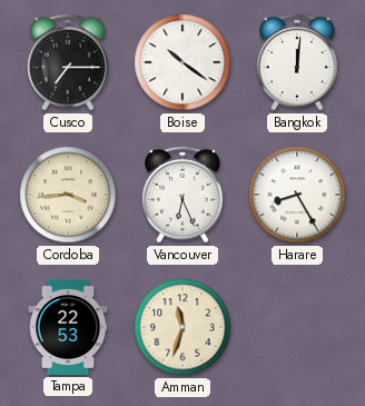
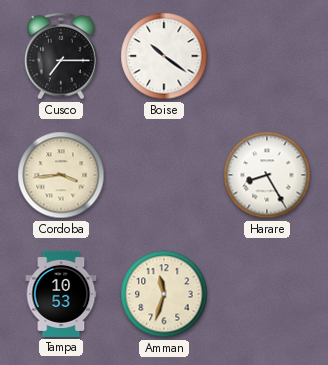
Bangkok: 12:01 -> none (297, 62)
Vancouver: 6:26 -> none (182, 195)
Tampa: 22:53 -> 10:53 (61, 294)
